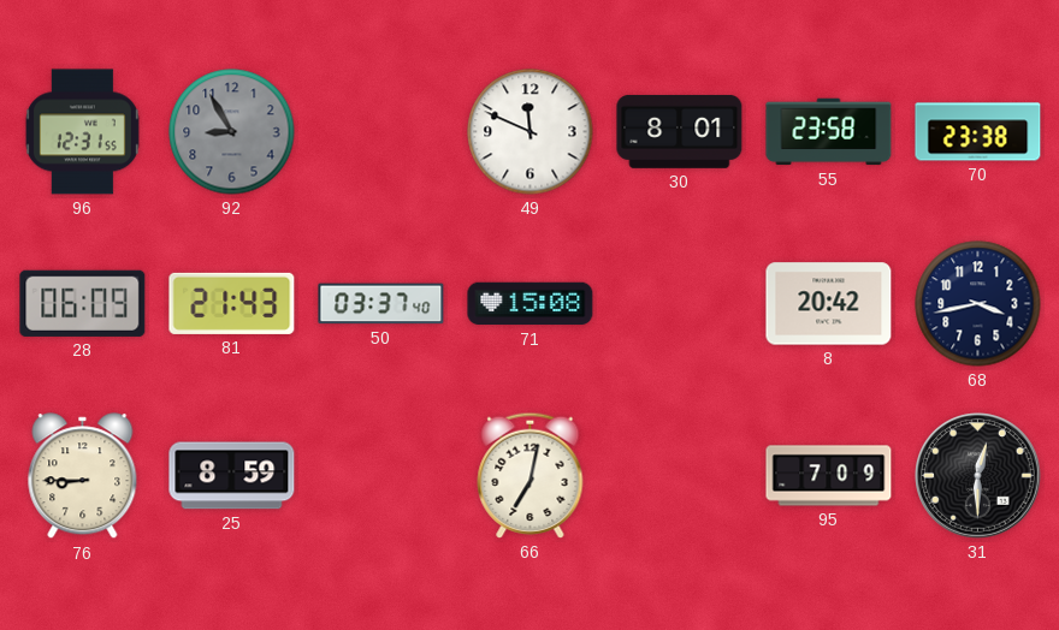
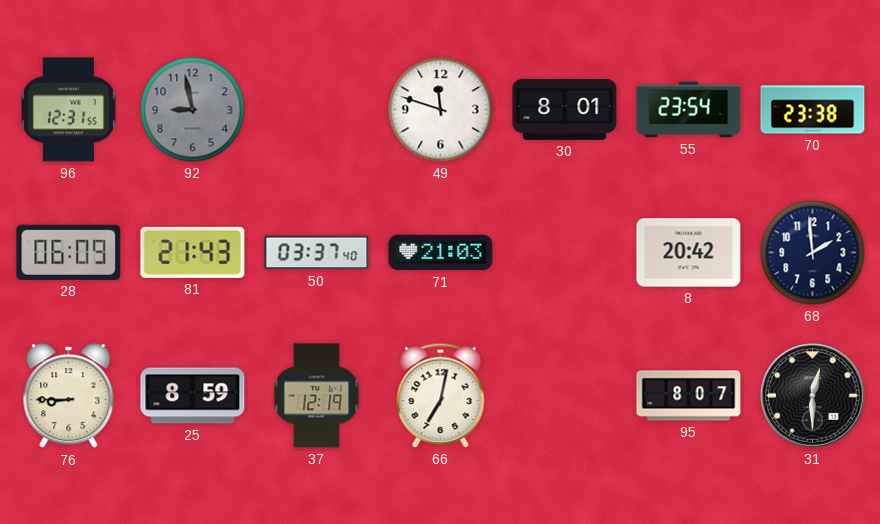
92: 8:55 -> 8:58 (193, 110)
49: 11:49 -> 11:48 (441, 110)
55: 23:58 -> 23:54 (689, 110)
71: 15:08 -> 21:03 (441, 253)
68: 3:43 -> 1:59 (813, 253)
37: none -> 12:19 (317, 396)
95: 7:09 -> 8:07 (689, 396)
